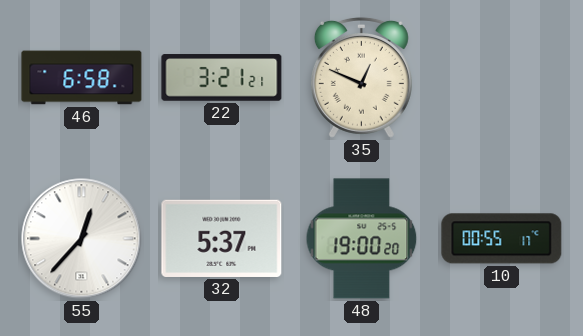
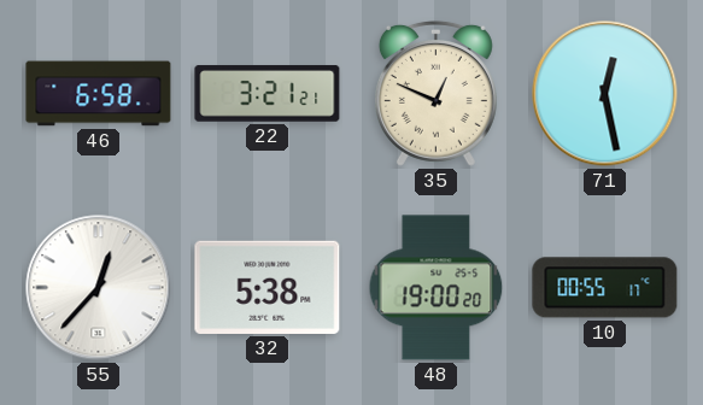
71: none -> 12:28 (605, 94)
32: 5:37 -> 5:38 (268, 287)
